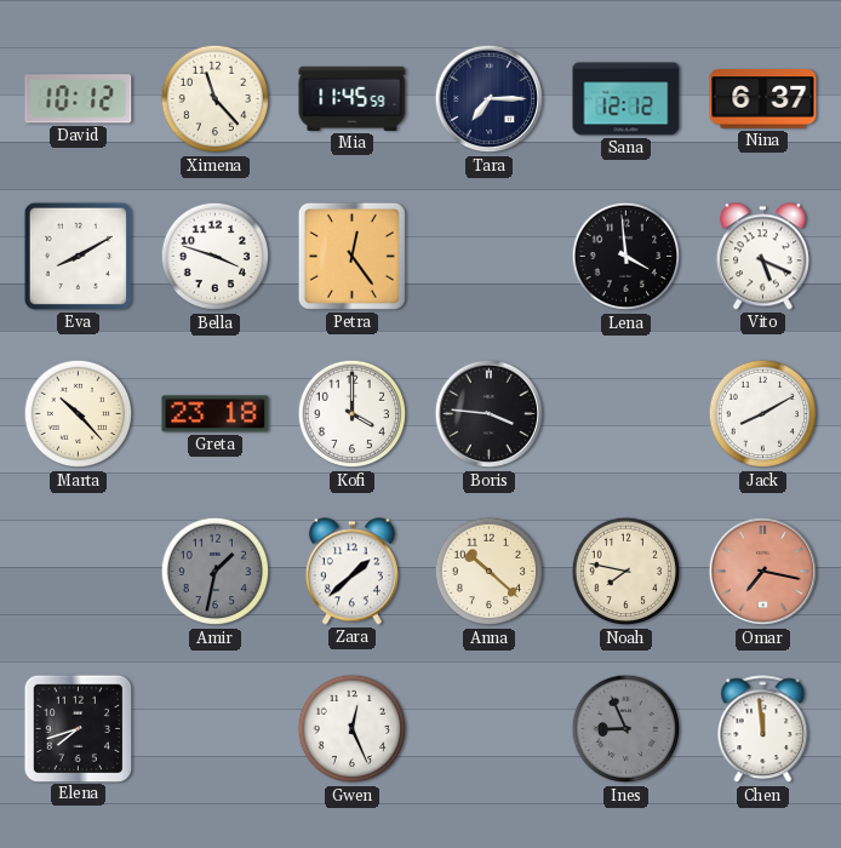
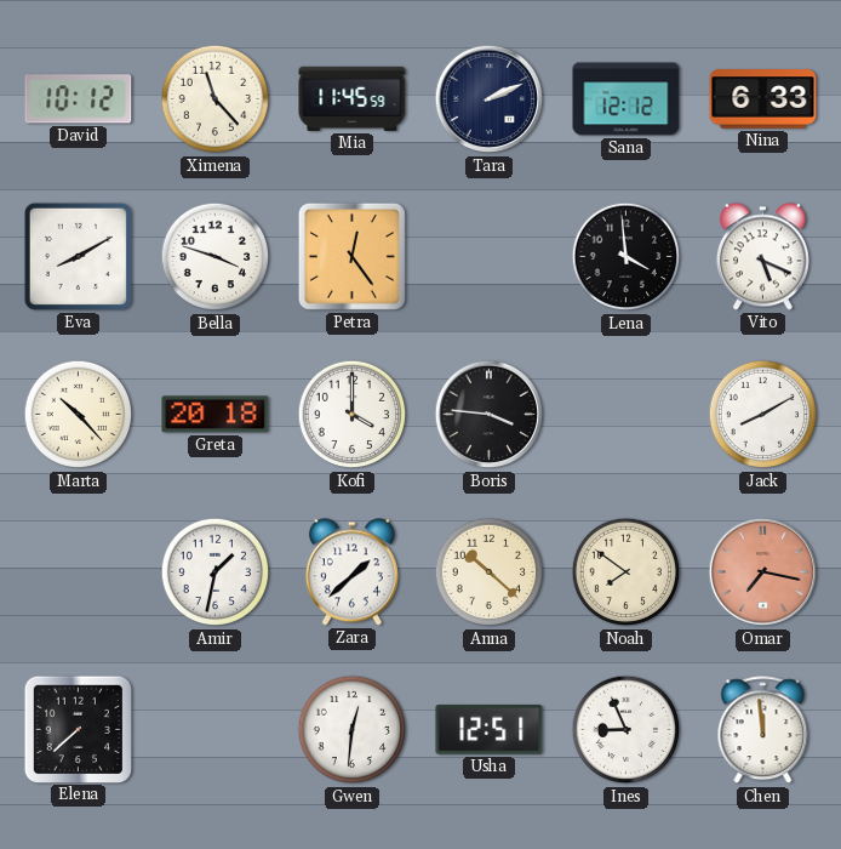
Tara: 7:15 -> 2:11 (490, 99)
Nina: 6:37 -> 6:33 (763, 99)
Greta: 23:18 -> 20:18 (216, 415)
Amir dial: grey -> white (216, 572)
Noah: 7:47 -> 7:51 (627, 572)
Elena: 7:42 -> 7:38 (78, 729)
Gwen: 12:26 -> 12:31 (353, 730)
Usha: none -> 12:51 (490, 729)
Ines dial: grey -> white (627, 730)
